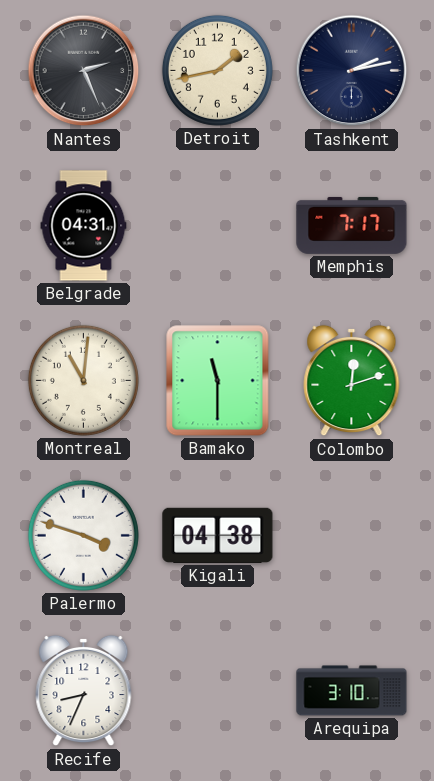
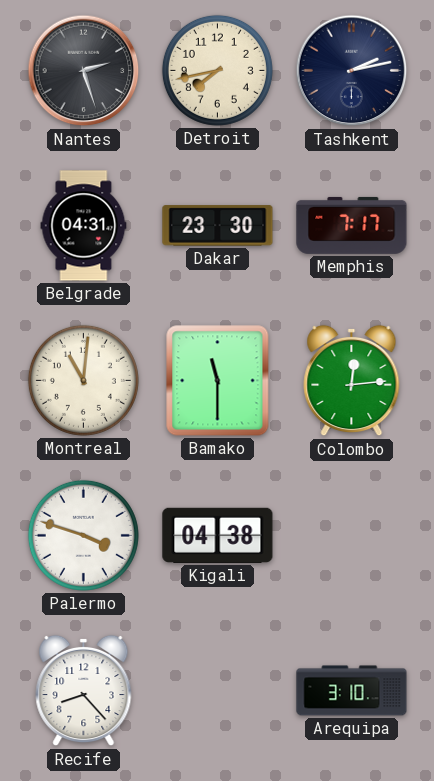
Nantes: 2:26 -> 2:27 (84, 71)
Detroit: 1:43 -> 7:43 (217, 70)
Dakar: none -> 23:30 (218, 226)
Colombo: 12:12 -> 12:14 (352, 381)
Recife: 8:34 -> 8:23 (84, 691)
